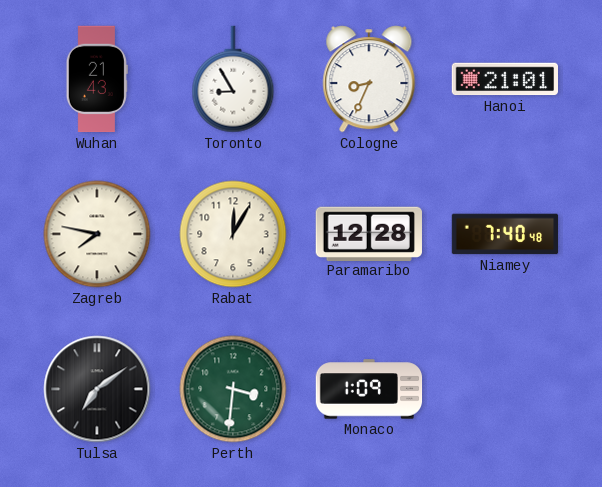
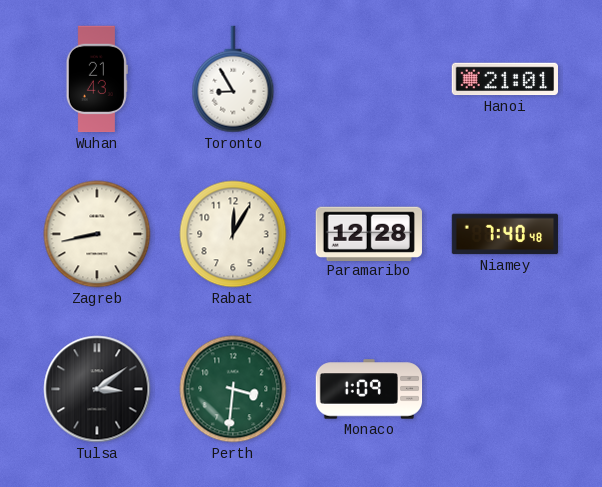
Cologne: 8:34 -> none (369, 79)
Zagreb: 7:47 -> 8:43 (97, 234)
Tulsa: 7:09 -> 3:09 (97, 389)
